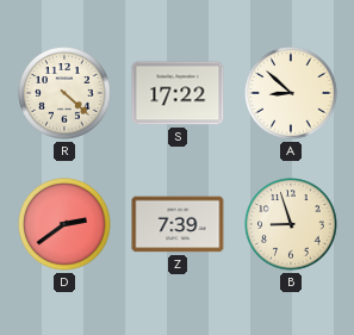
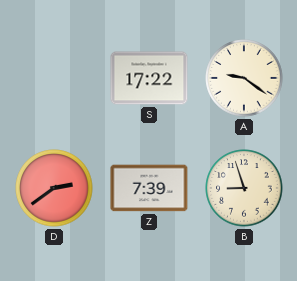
R: 4:22 -> none (64, 93)
A: 8:52 -> 9:21 (244, 78)
